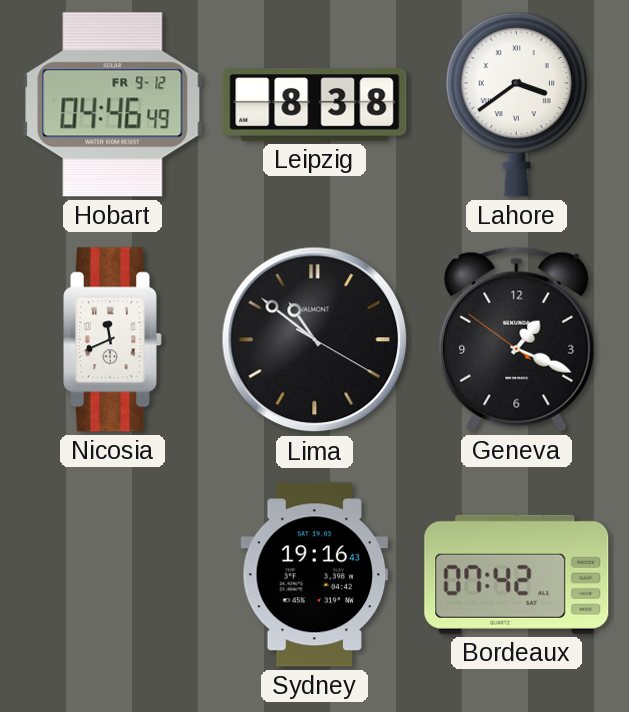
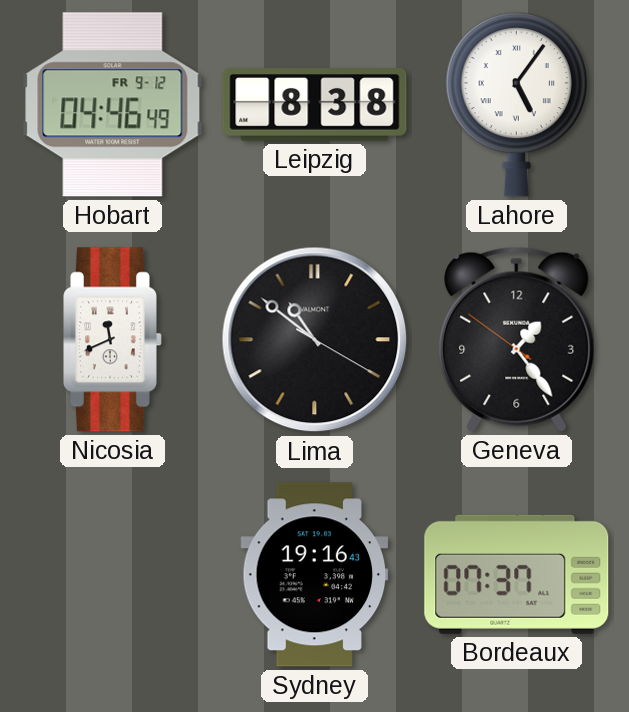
Lahore: 3:39 -> 5:06 (516, 104)
Geneva: 1:18 -> 1:23 (517, 339)
Bordeaux: 07:42 -> 07:37 (517, 574)
